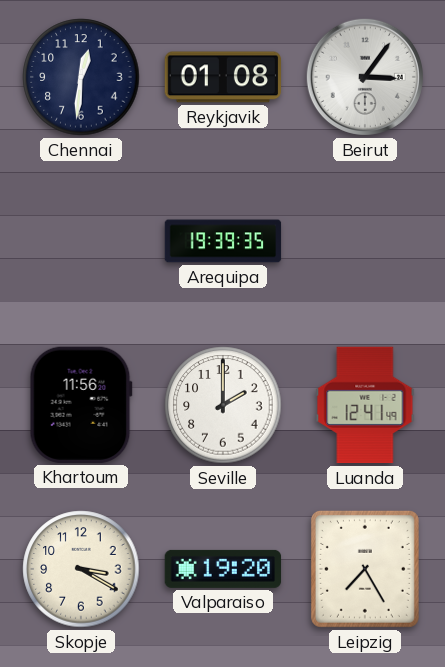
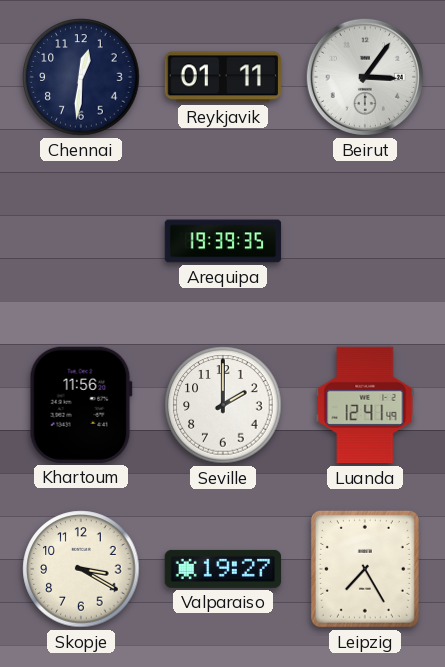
Reykjavik: 01:08 -> 01:11 (223, 77)
Valparaiso: 19:20 -> 19:27 (223, 569)
